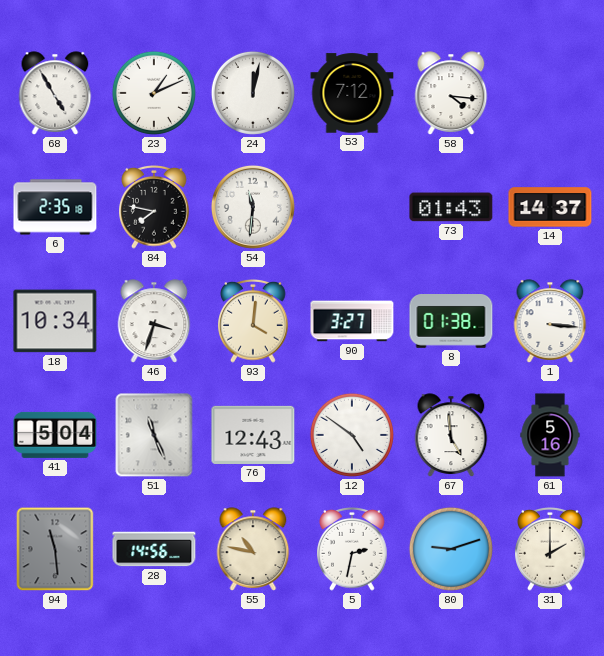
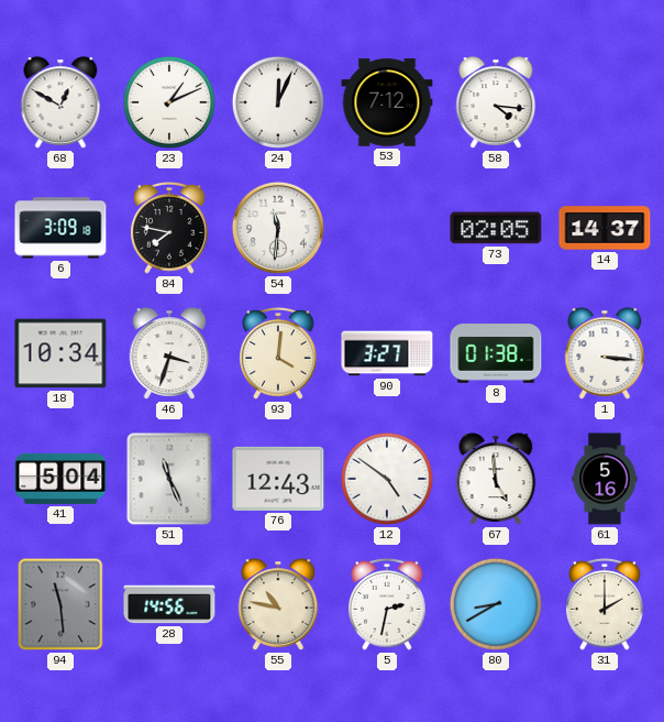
68: 4:55 -> 12:50 (60, 102)
24: 12:02 -> 12:04 (278, 102)
6: 2:35 -> 3:09 (60, 228)
73: 01:43 -> 02:05 (496, 228)
80: 9:12 -> 8:40 (496, 604)
